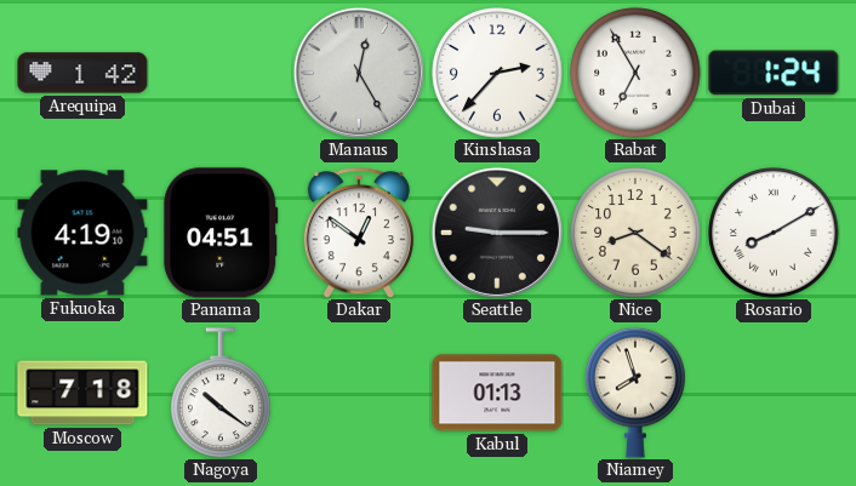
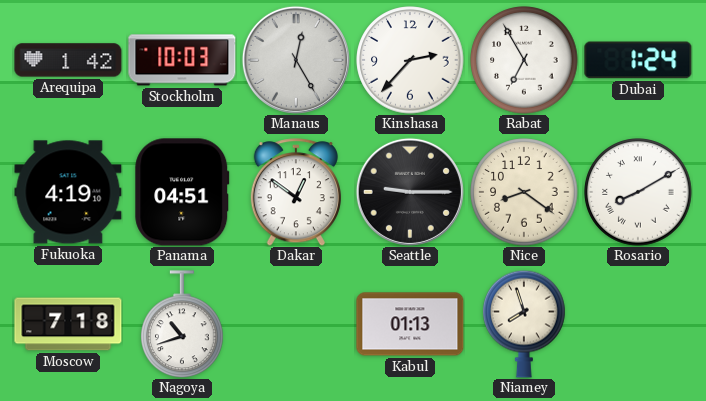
Stockholm: none -> 10:03 (182, 60)
Nagoya: 10:21 -> 10:42 (183, 324)
